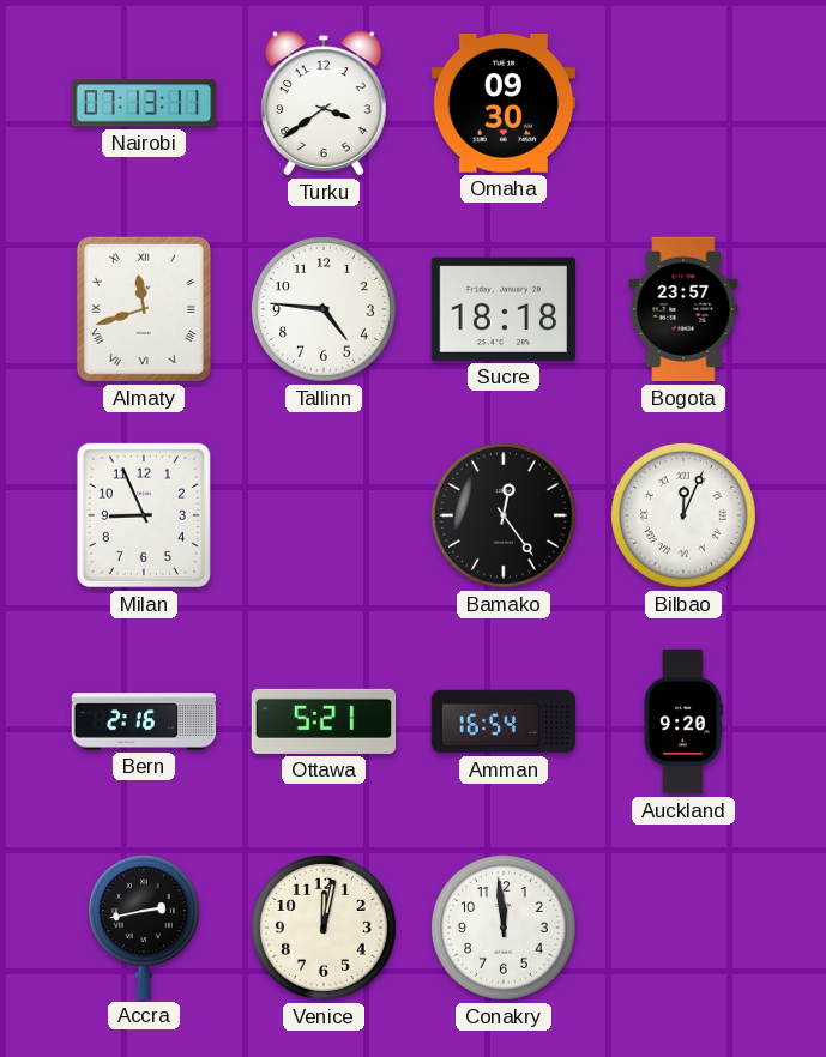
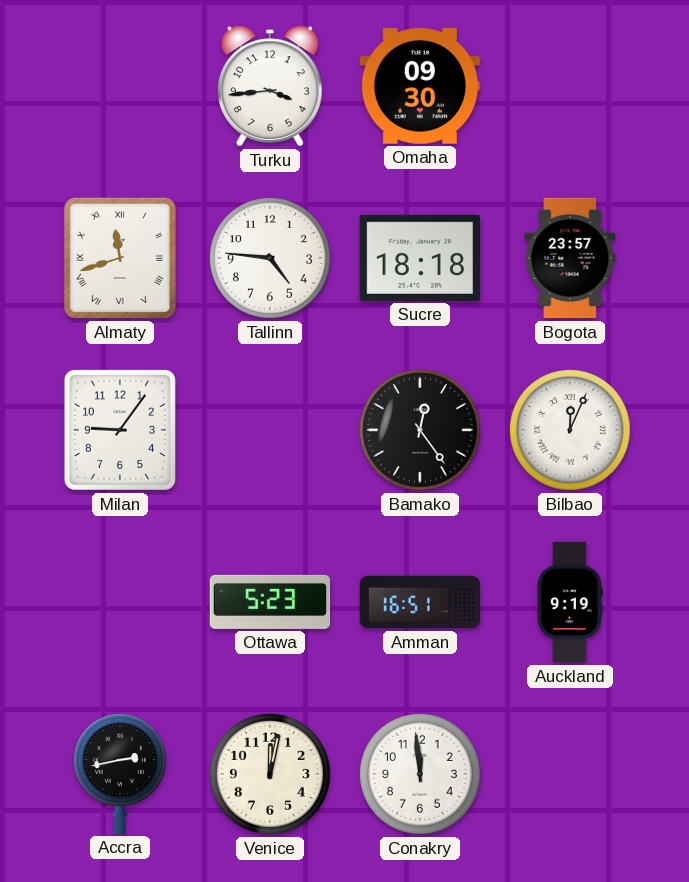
Nairobi: 07:13 -> none (143, 103)
Turku: 3:39 -> 3:44 (271, 86)
Milan: 8:56 -> 9:06 (120, 430)
Bern: 2:16 -> none (144, 721)
Ottawa: 5:21 -> 5:23 (270, 602)
Amman: 16:54 -> 16:51 (420, 602)
Auckland: 9:20 -> 9:19 (570, 602)
